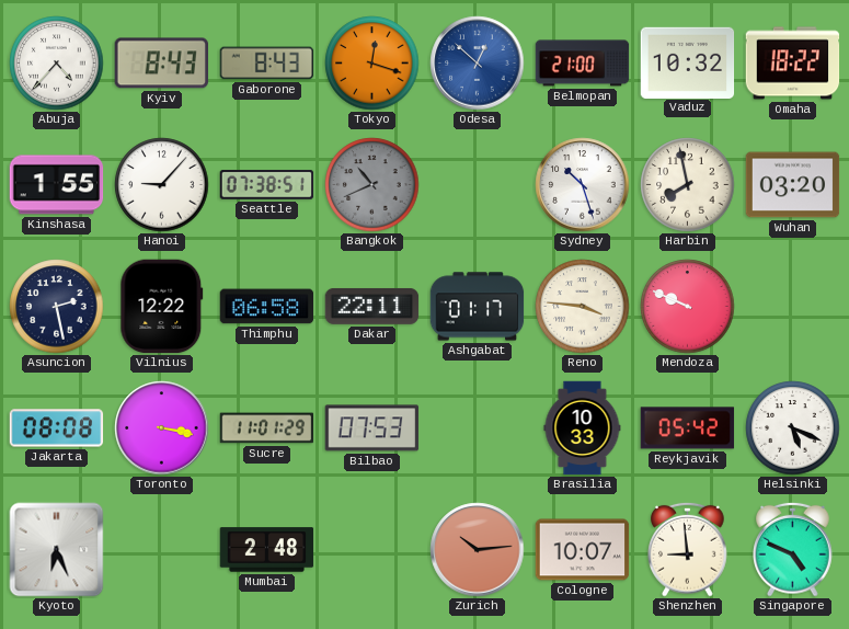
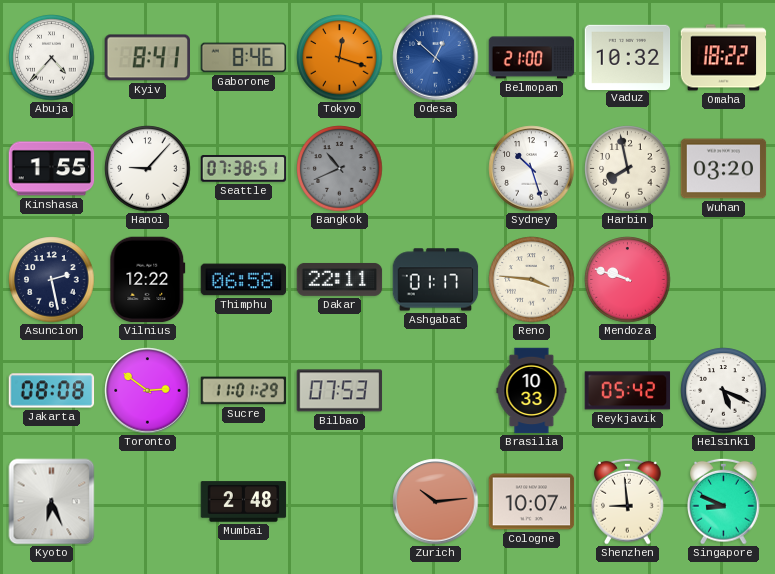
Kyiv: 8:43 -> 8:41 (147, 58)
Gaborone: 8:43 -> 8:46 (244, 58)
Mendoza: 9:49 -> 9:48 (628, 280)
Toronto: 3:17 -> 2:51 (148, 391)
Singapore: 4:49 -> 8:49 (724, 501)
